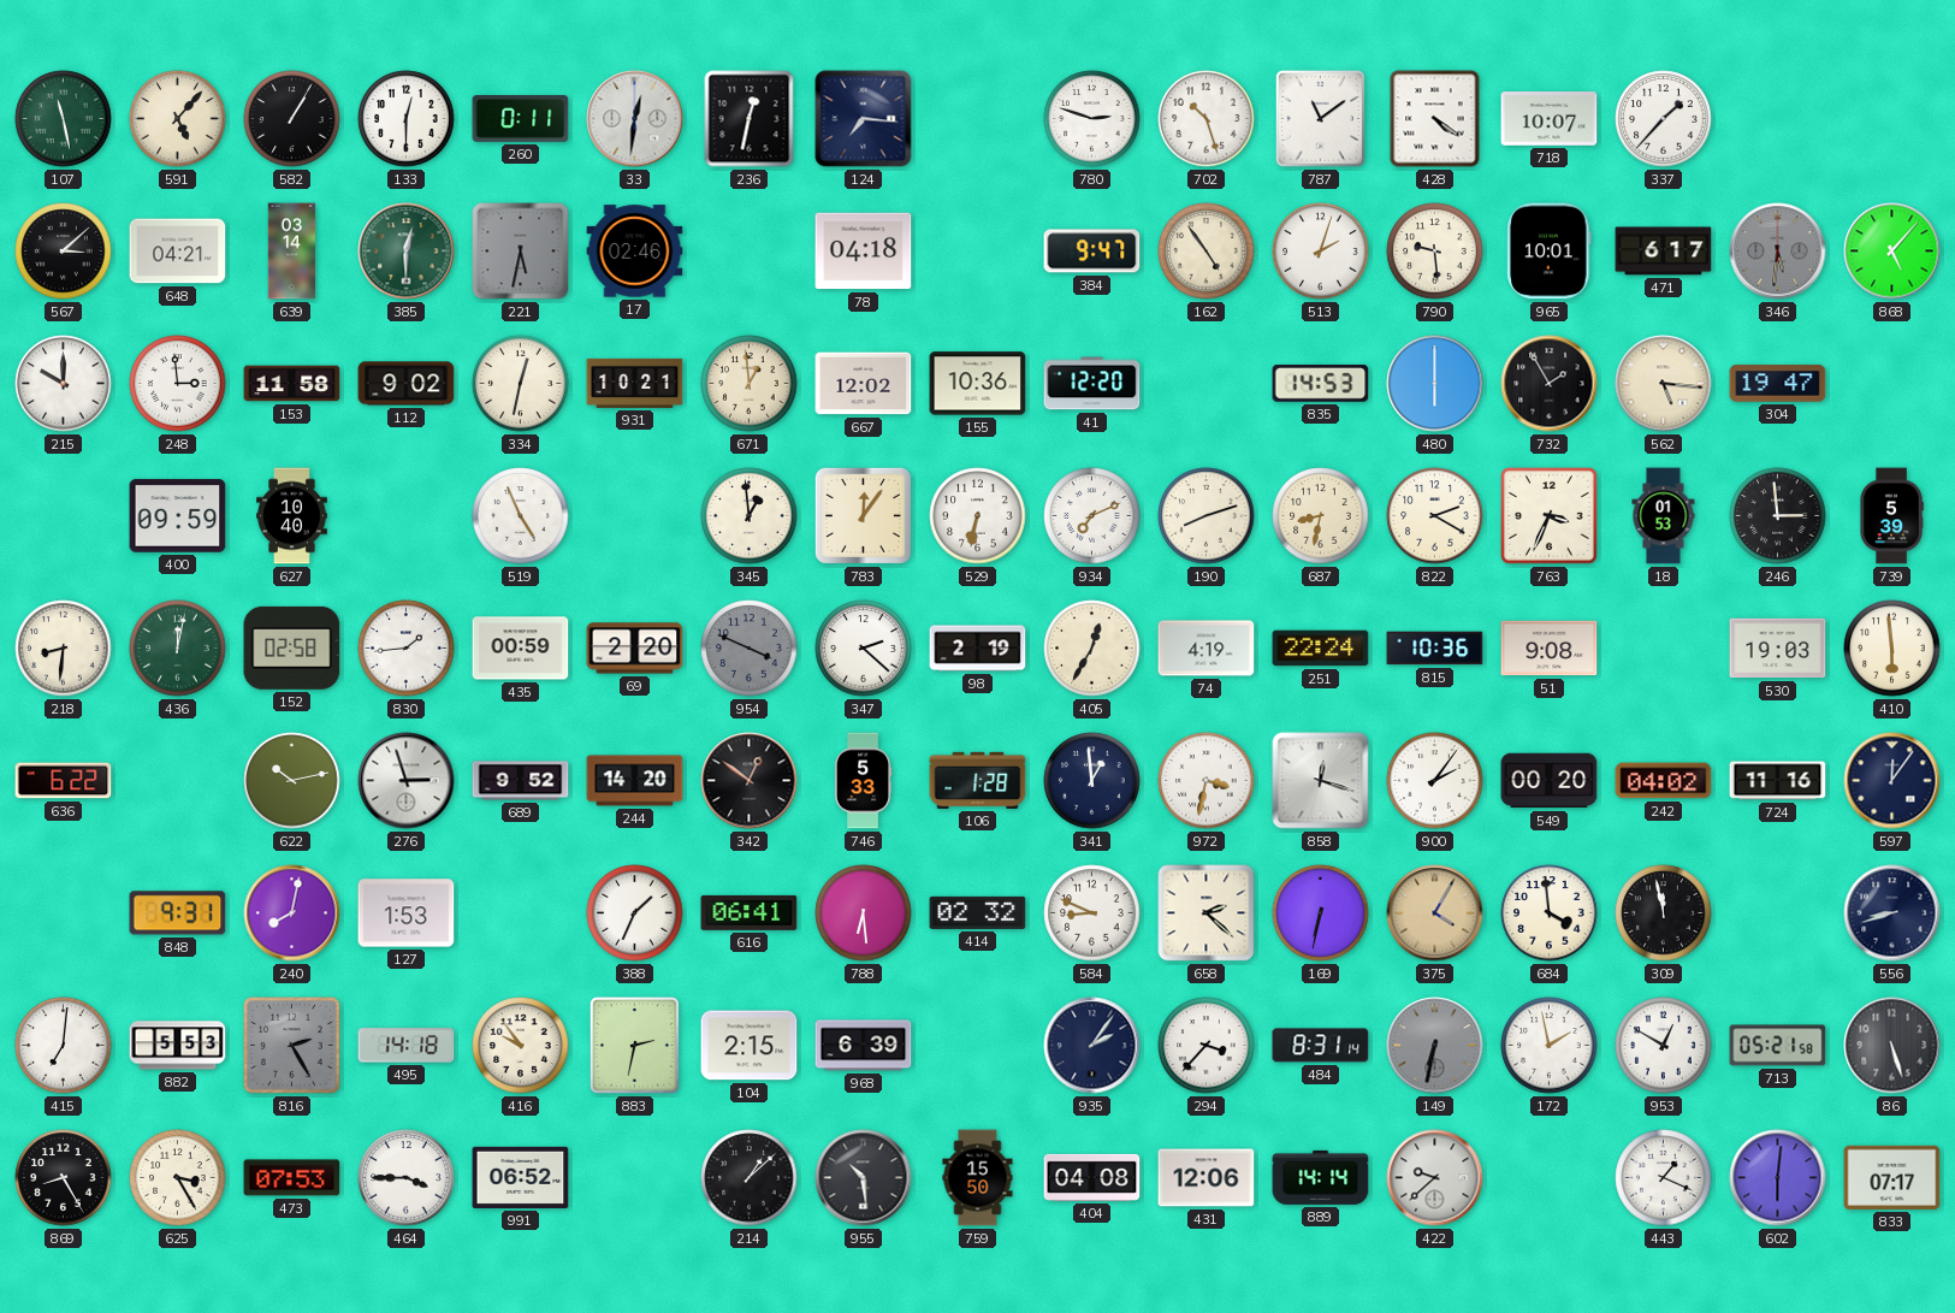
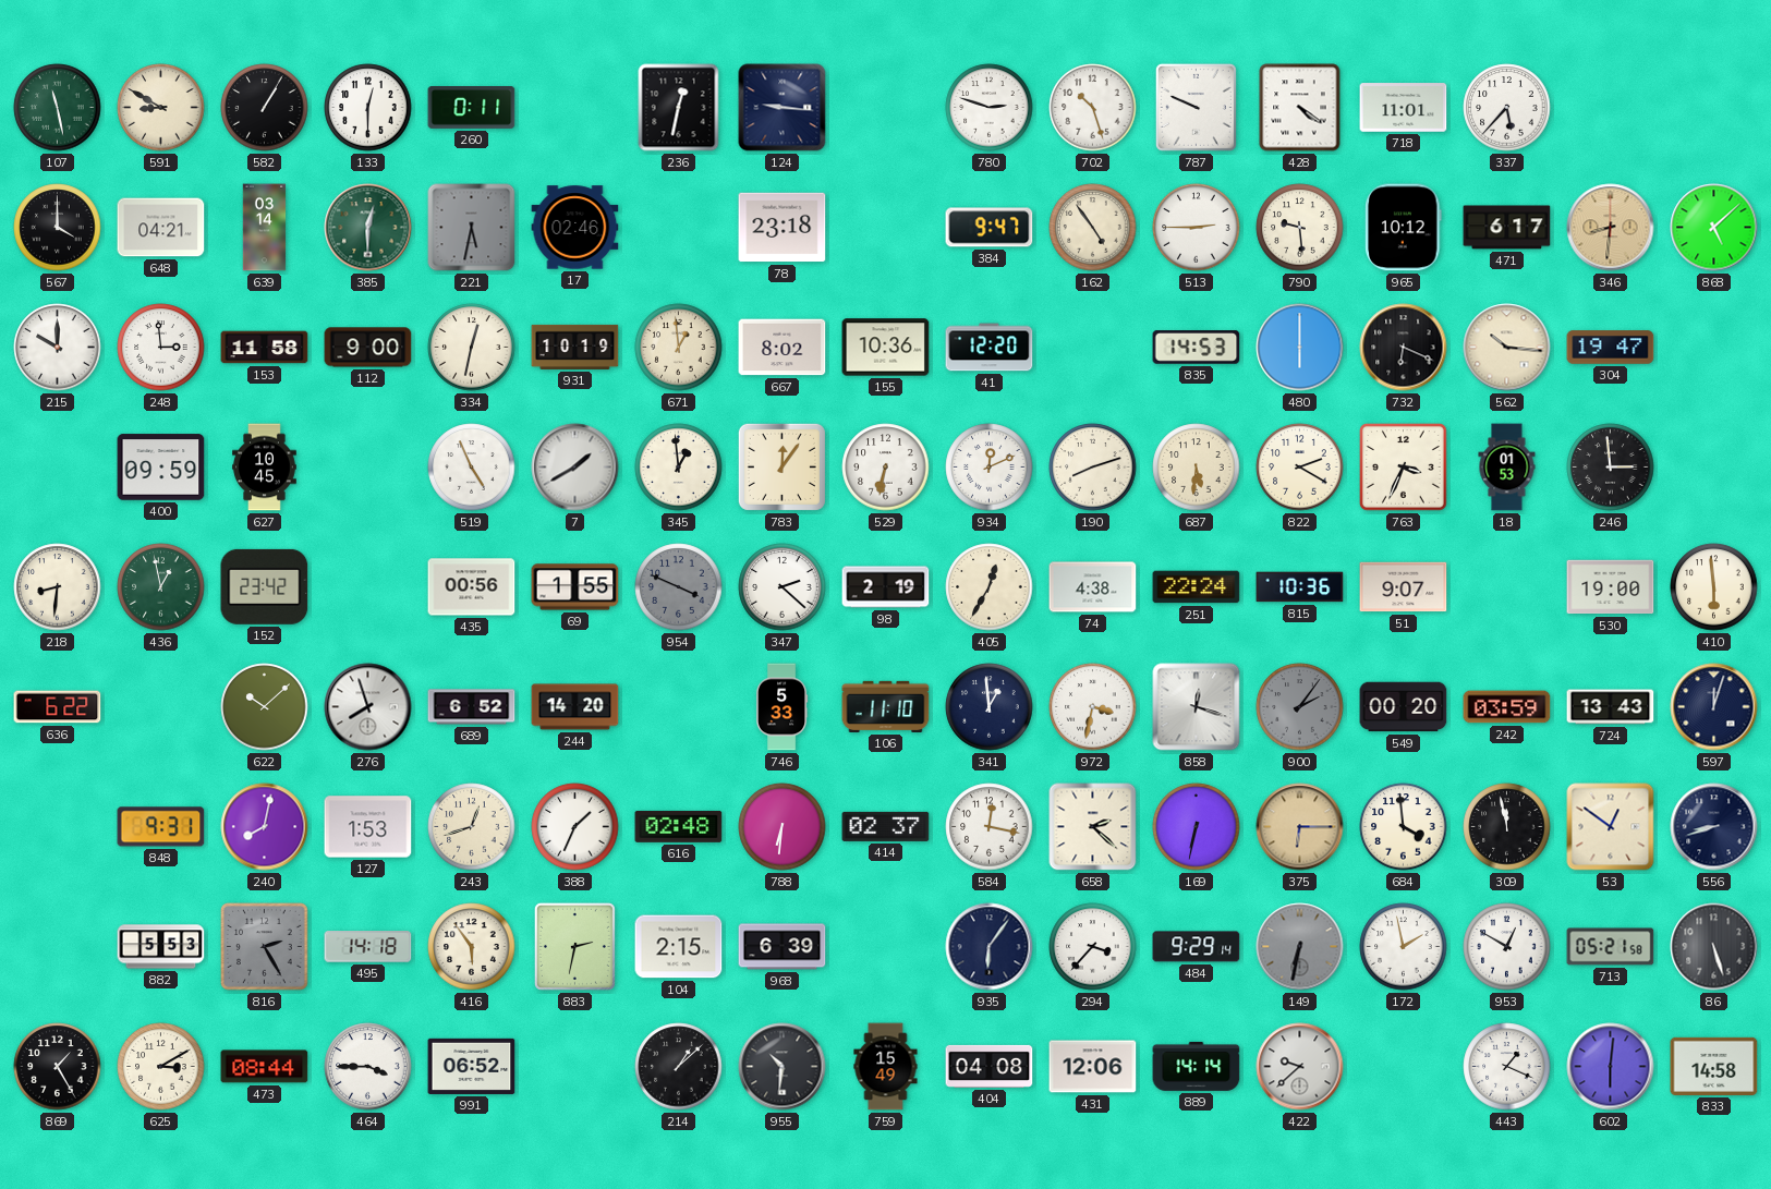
591: 5:07 -> 8:50 (161, 108)
33: 12:31 -> none (635, 119)
124: 7:16 -> 9:16 (783, 108)
787: 11:09 -> 9:49 (1196, 107)
718: 10:07 -> 11:01 (1404, 108)
337: 1:37 -> 5:37 (1507, 108)
567: 3:08 -> 4:00 (58, 228)
78: 04:18 -> 23:18 (783, 228)
513: 2:03 -> 2:45 (1197, 228)
965: 10:01 -> 10:12 (1404, 228)
346: 5:31 -> 8:31 (1611, 228)
346 dial: grey -> champagne (1611, 228)
868: 5:07 -> 5:08 (1714, 228)
112: 9:02 -> 9:00 (368, 348)
931: 10:21 -> 10:19 (575, 347)
667: 12:02 -> 8:02 (783, 348)
732: 1:55 -> 6:19 (1404, 348)
562: 5:16 -> 10:16 (1507, 348)
627: 10:40 -> 10:45 (265, 468)
7: none -> 1:40 (575, 468)
934: 7:11 -> 12:11 (990, 468)
687: 8:32 -> 5:31 (1197, 468)
739: 5:39 -> none (1891, 516)
436: 12:02 -> 12:58 (161, 587)
152: 02:58 -> 23:42 (265, 586)
830: 1:44 -> none (407, 649)
435: 00:59 -> 00:56 (472, 587)
69: 2:20 -> 1:55 (575, 587)
74: 4:19 -> 4:38 (1093, 587)
51: 9:08 -> 9:07 (1404, 587)
530: 19:03 -> 19:00 (1611, 587)
622: 10:13 -> 10:08 (265, 707)
276: 2:57 -> 7:57 (368, 707)
689: 9:52 -> 6:52 (472, 707)
342: 12:51 -> none (750, 781)
106: 1:28 -> 11:10 (886, 706)
900 dial: white -> grey (1300, 707)
242: 04:02 -> 03:59 (1507, 707)
724: 11:16 -> 13:43 (1611, 707)
597: 12:06 -> 12:03 (1714, 707)
243: none -> 12:42 (472, 827)
616: 06:41 -> 02:48 (679, 826)
788: 6:29 -> 6:31 (783, 827)
414: 02:32 -> 02:37 (886, 826)
584: 8:49 -> 12:17 (990, 827)
375: 4:05 -> 6:15 (1300, 827)
53: none -> 12:51 (1611, 827)
415: 7:01 -> none (64, 1046)
416: 9:54 -> 5:54 (472, 947)
935: 2:06 -> 6:06 (990, 947)
484: 8:31 -> 9:29 (1197, 947)
869: 8:25 -> 1:25 (58, 1067)
625: 3:25 -> 3:10 (161, 1067)
473: 07:53 -> 08:44 (265, 1067)
955: 10:29 -> 10:31 (783, 1067)
759: 15:50 -> 15:49 (886, 1067)
833: 07:17 -> 14:58 (1714, 1066)
